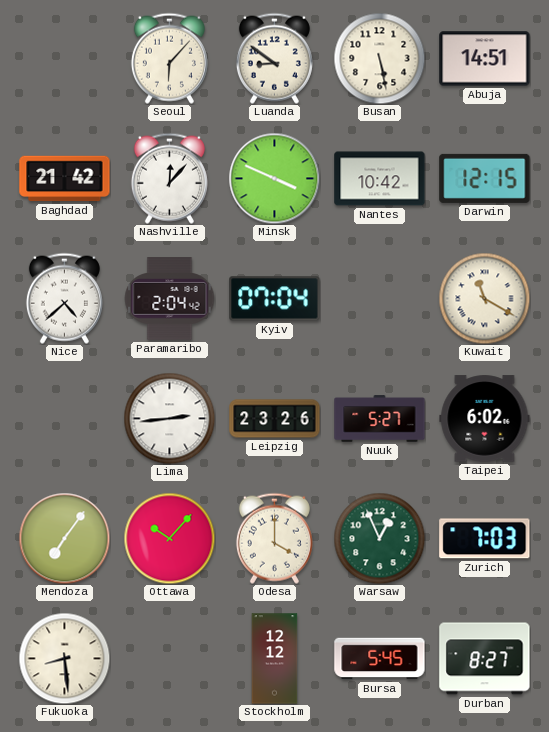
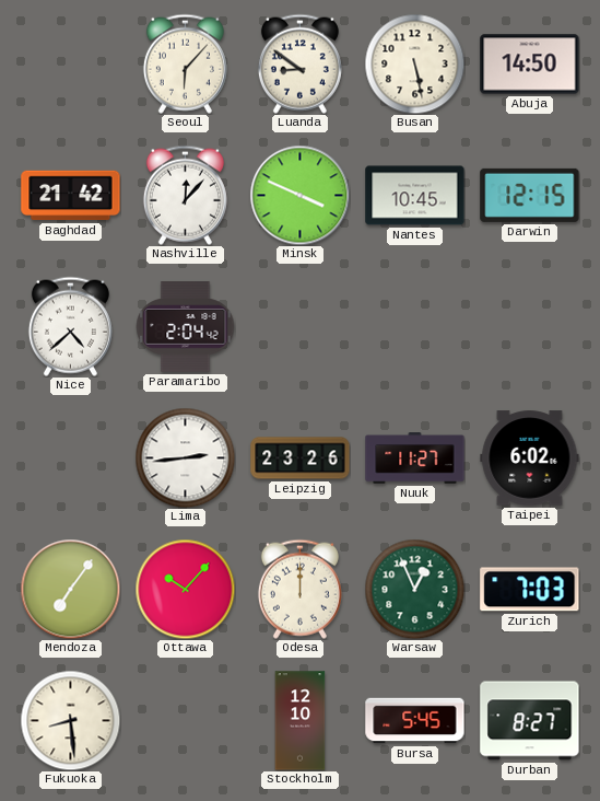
Abuja: 14:51 -> 14:50 (530, 65)
Nantes: 10:42 -> 10:45 (415, 196)
Kyiv: 07:04 -> none (275, 299)
Kuwait: 11:20 -> none (484, 298)
Nuuk: 5:27 -> 11:27 (415, 458)
Odesa: 4:00 -> 12:00 (299, 589)
Stockholm: 12:12 -> 12:10 (301, 721)
